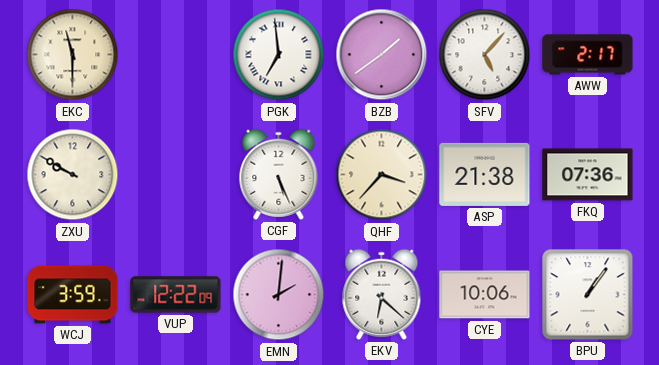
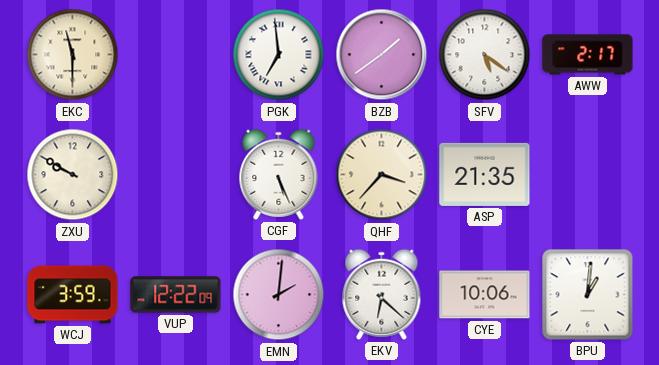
SFV: 5:07 -> 5:21 (485, 55)
ASP: 21:38 -> 21:35 (485, 174)
FKQ: 07:36 -> none (588, 175)
BPU: 1:06 -> 1:01 (588, 295)
